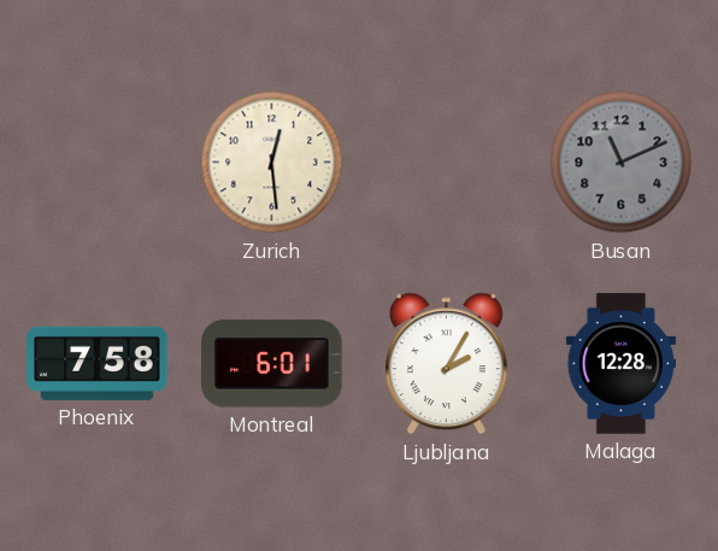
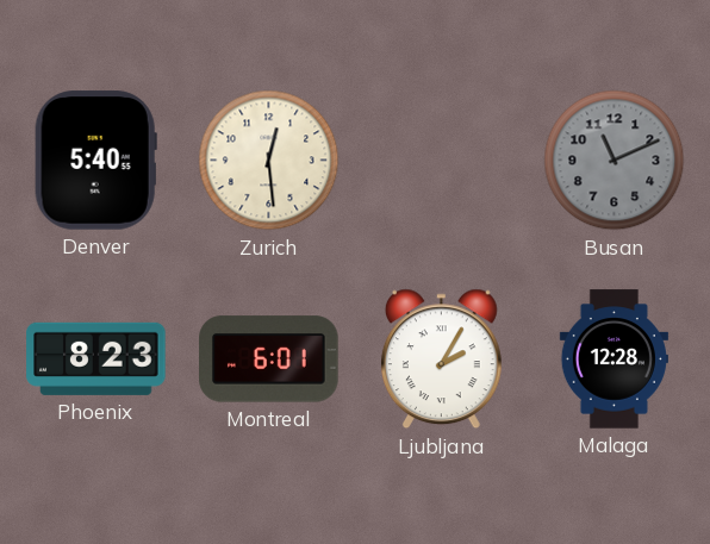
Denver: none -> 5:40 (95, 161)
Phoenix: 7:58 -> 8:23 (96, 358)
